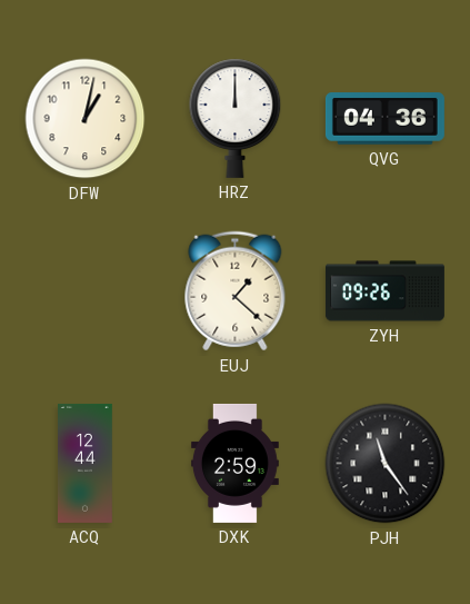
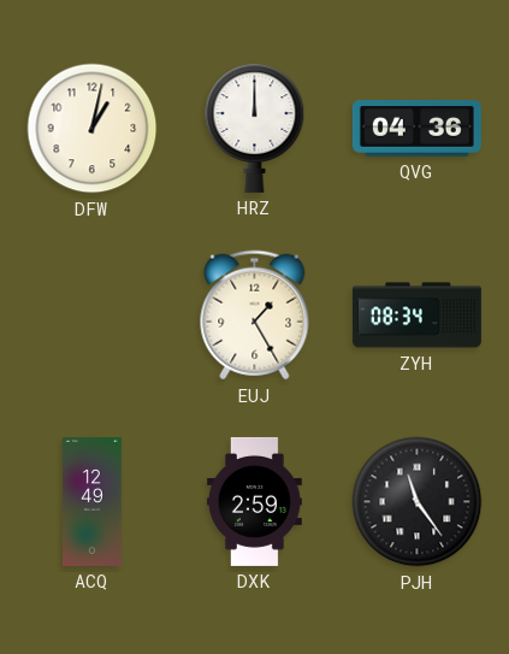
EUJ: 1:22 -> 1:25 (255, 316)
ZYH: 09:26 -> 08:34 (416, 316)
ACQ: 12:44 -> 12:49 (93, 501)
